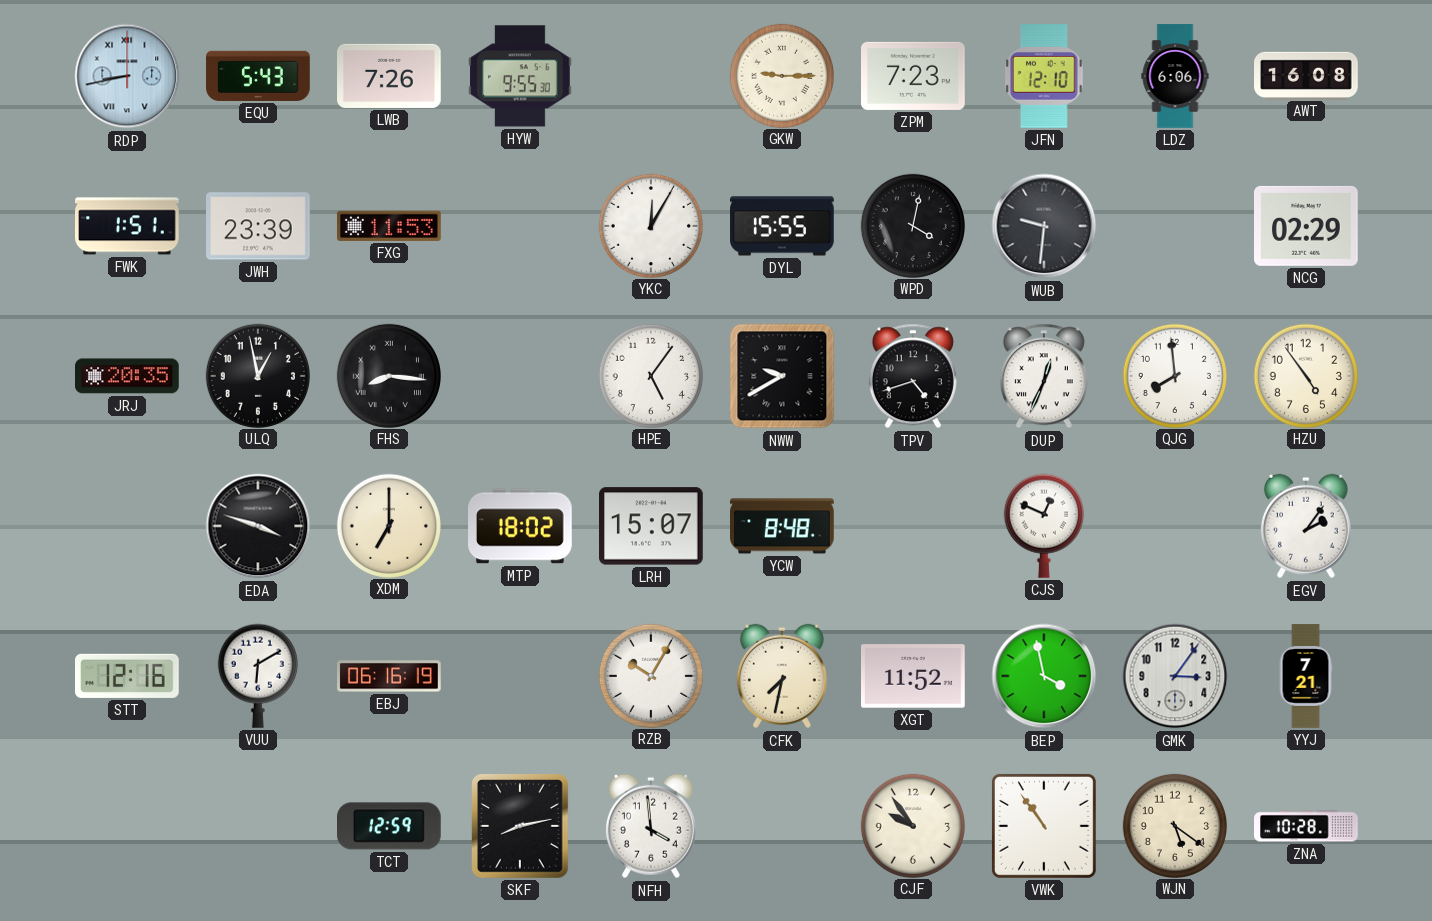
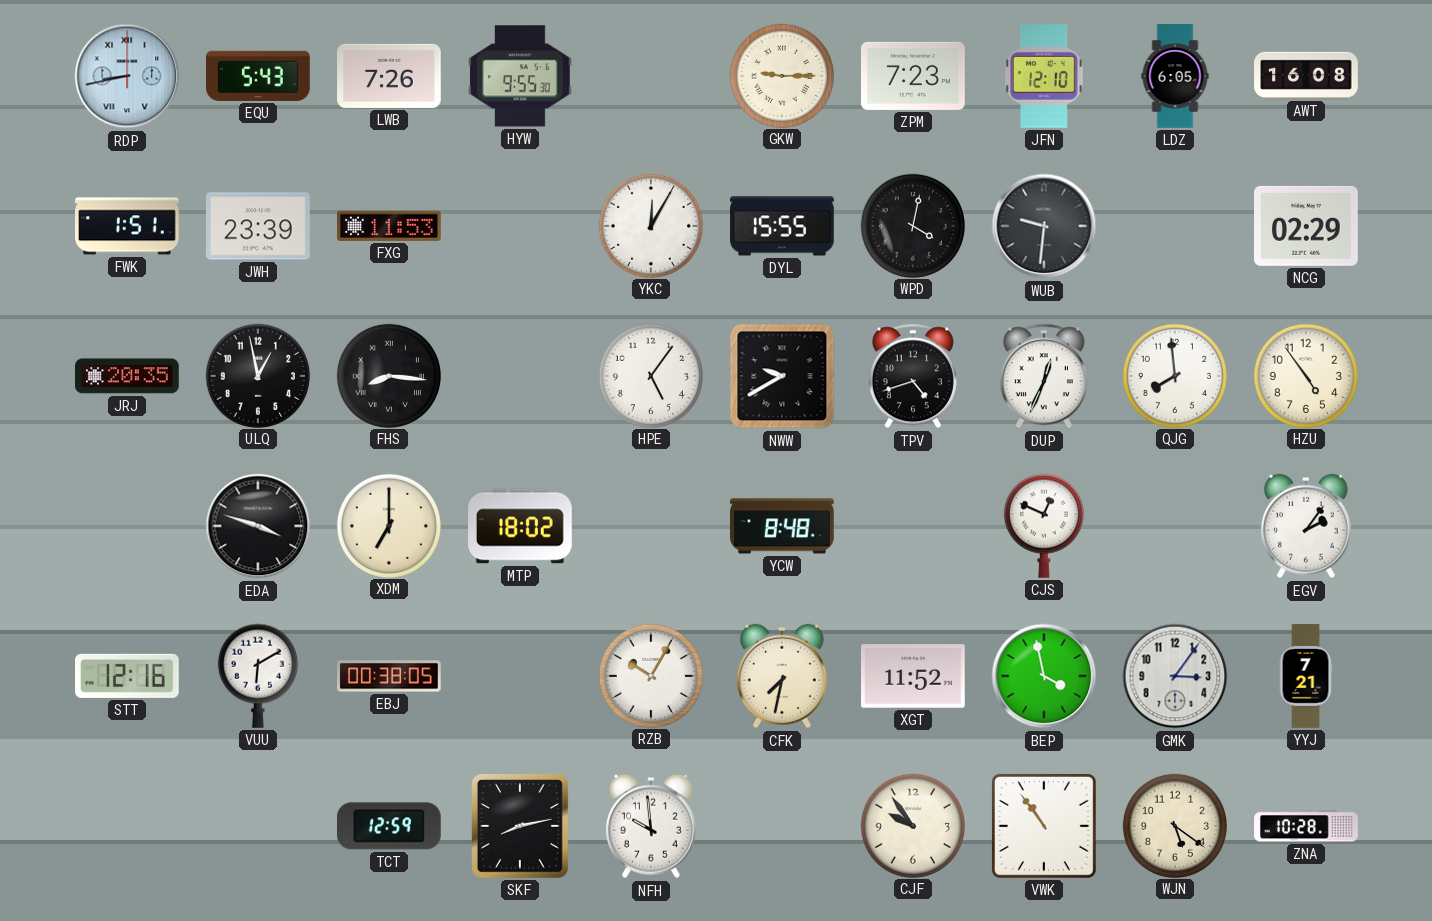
LDZ: 6:06 -> 6:05 (1175, 76)
LRH: 15:07 -> none (652, 526)
EBJ: 06:16 -> 00:38 (389, 676)
NFH: 3:59 -> 9:59 (651, 826)
